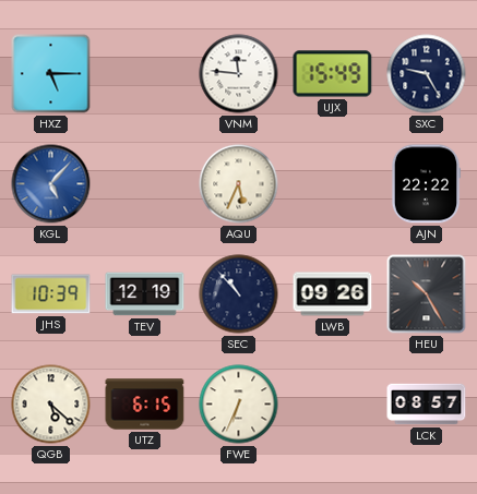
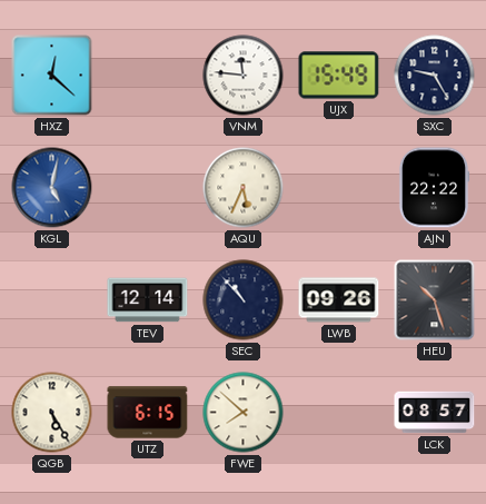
HXZ: 5:15 -> 12:22 (52, 76)
KGL: 5:07 -> 5:02 (52, 188)
JHS: 10:39 -> none (51, 294)
TEV: 12:19 -> 12:14 (148, 300)
HEU: 10:25 -> 10:27 (435, 300)
QGB: 5:22 -> 5:25 (52, 413)
FWE: 6:34 -> 7:52 (244, 413)
